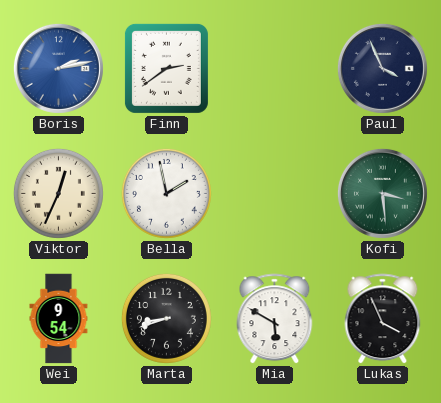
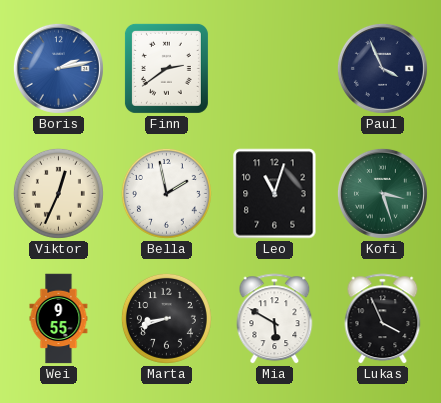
Leo: none -> 11:03 (275, 194)
Kofi: 3:29 -> 3:27 (382, 193)
Wei: 9:54 -> 9:55 (59, 319)
